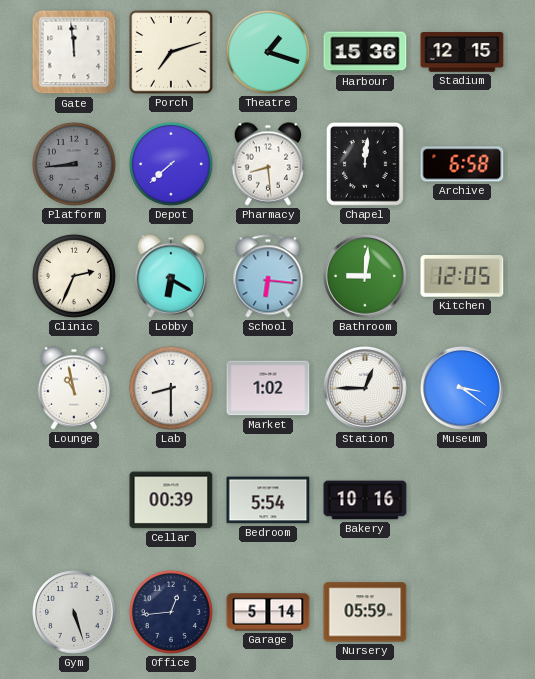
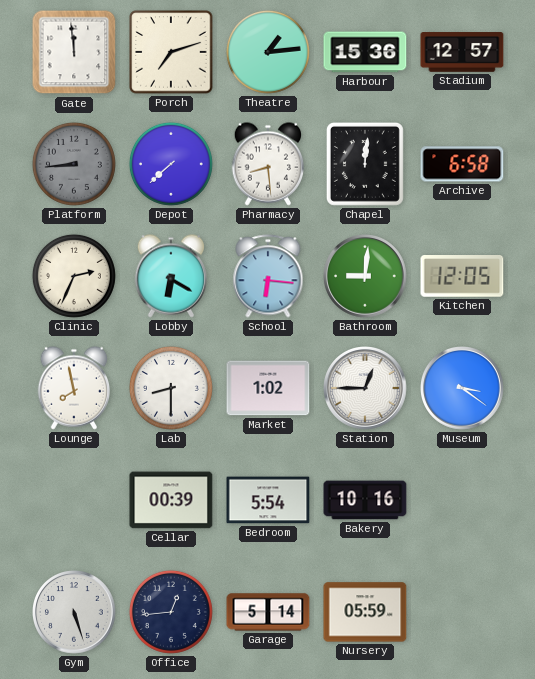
Theatre: 1:18 -> 1:14 (268, 52)
Stadium: 12:15 -> 12:57 (462, 52)
Lounge: 10:58 -> 7:58 (74, 388)
